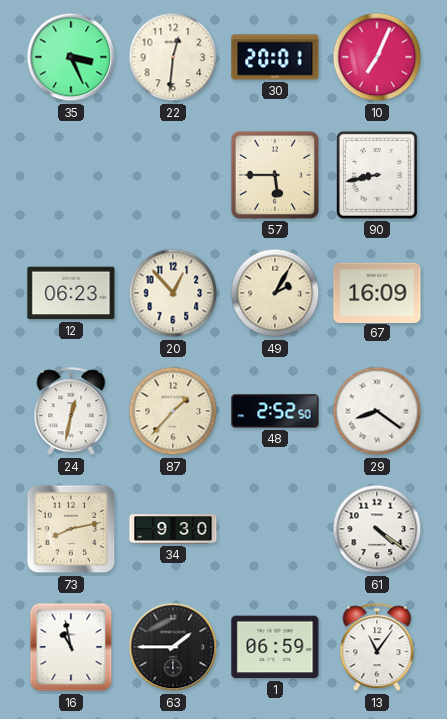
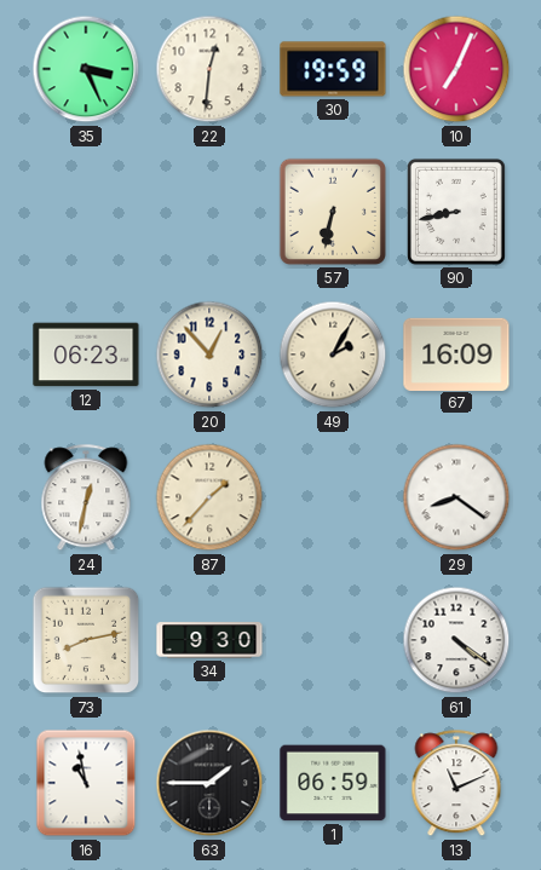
30: 20:01 -> 19:59 (333, 69)
57: 5:45 -> 6:32 (333, 212)
48: 2:52 -> none (275, 411)
13: 11:06 -> 11:11 (456, 784)
